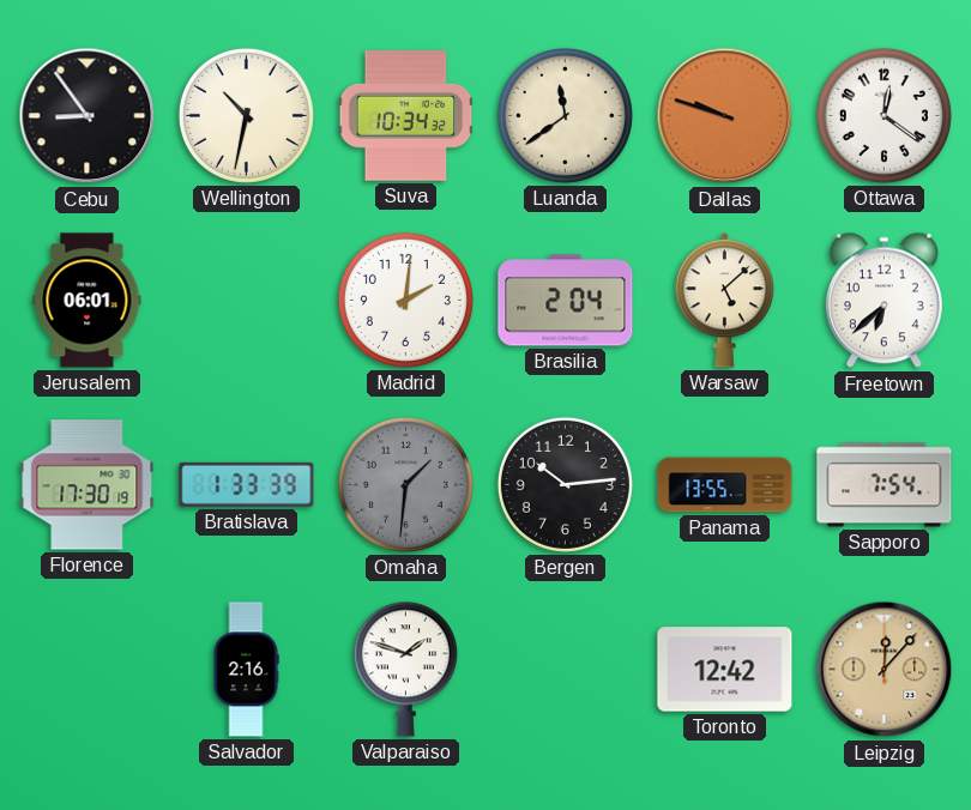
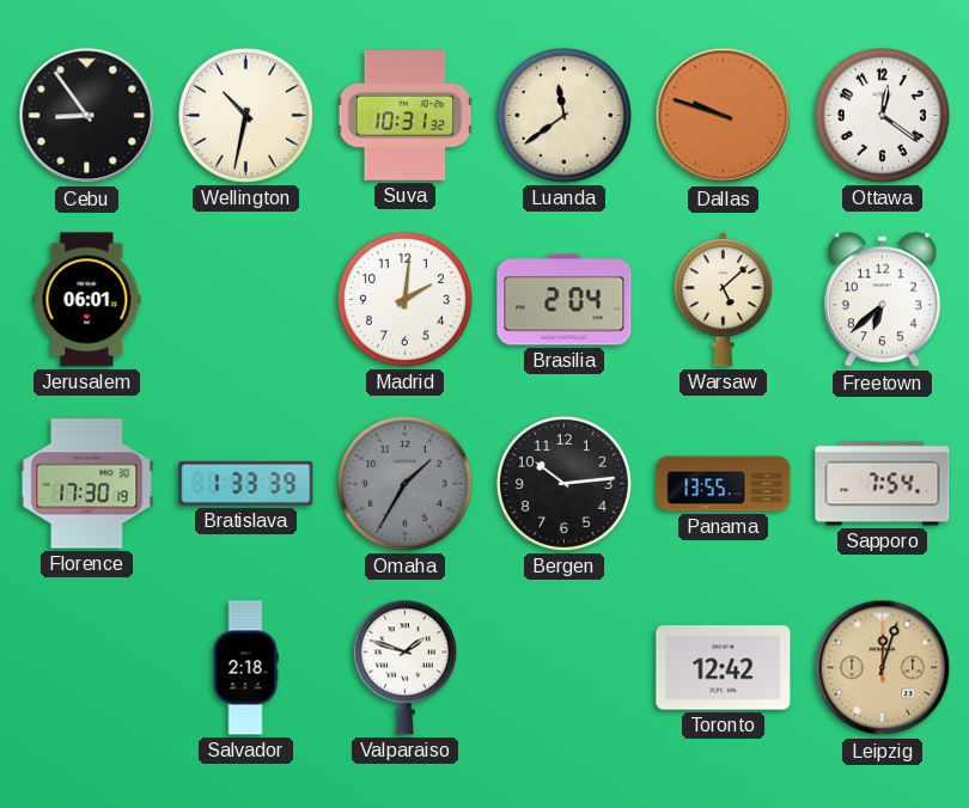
Suva: 10:34 -> 10:31 (406, 116)
Omaha: 1:31 -> 1:35 (404, 483)
Salvador: 2:16 -> 2:18 (245, 668)
Leipzig: 12:07 -> 12:03 (883, 668)
